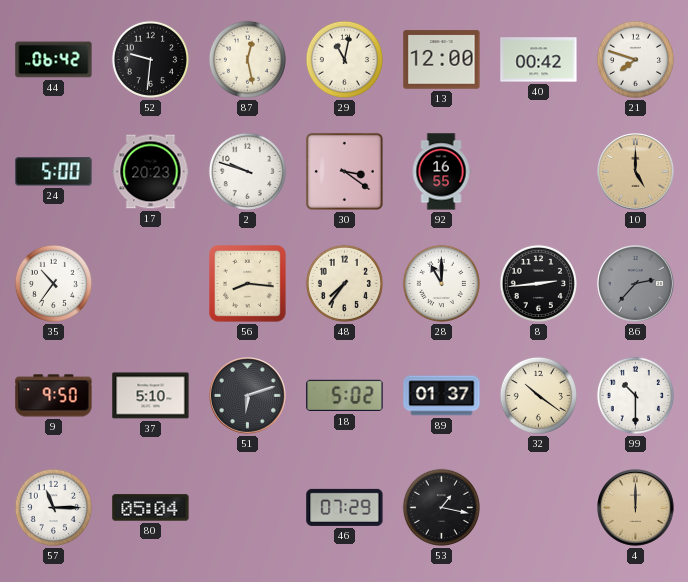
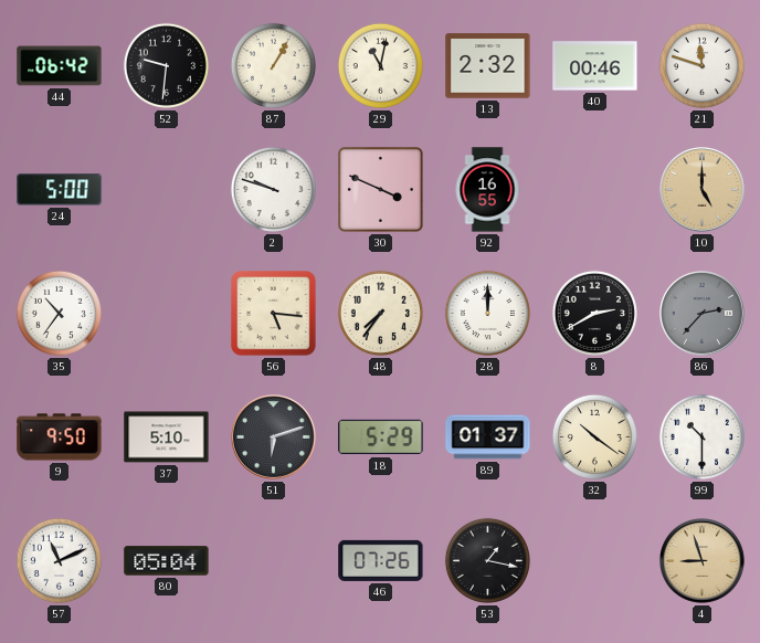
87: 12:28 -> 1:05 (273, 65)
13: 12:00 -> 2:32 (488, 66)
40: 00:42 -> 00:46 (595, 66)
21: 7:48 -> 11:48 (701, 65)
17: 20:23 -> none (151, 172)
30: 3:21 -> 3:49 (380, 189)
56: 8:16 -> 5:16 (274, 314)
28: 11:00 -> 12:00 (487, 313)
8: 2:44 -> 2:40 (594, 313)
18: 5:02 -> 5:29 (381, 438)
57: 11:15 -> 11:11 (59, 560)
46: 07:29 -> 07:26 (381, 560)
4: 12:00 -> 8:57 (703, 561)
